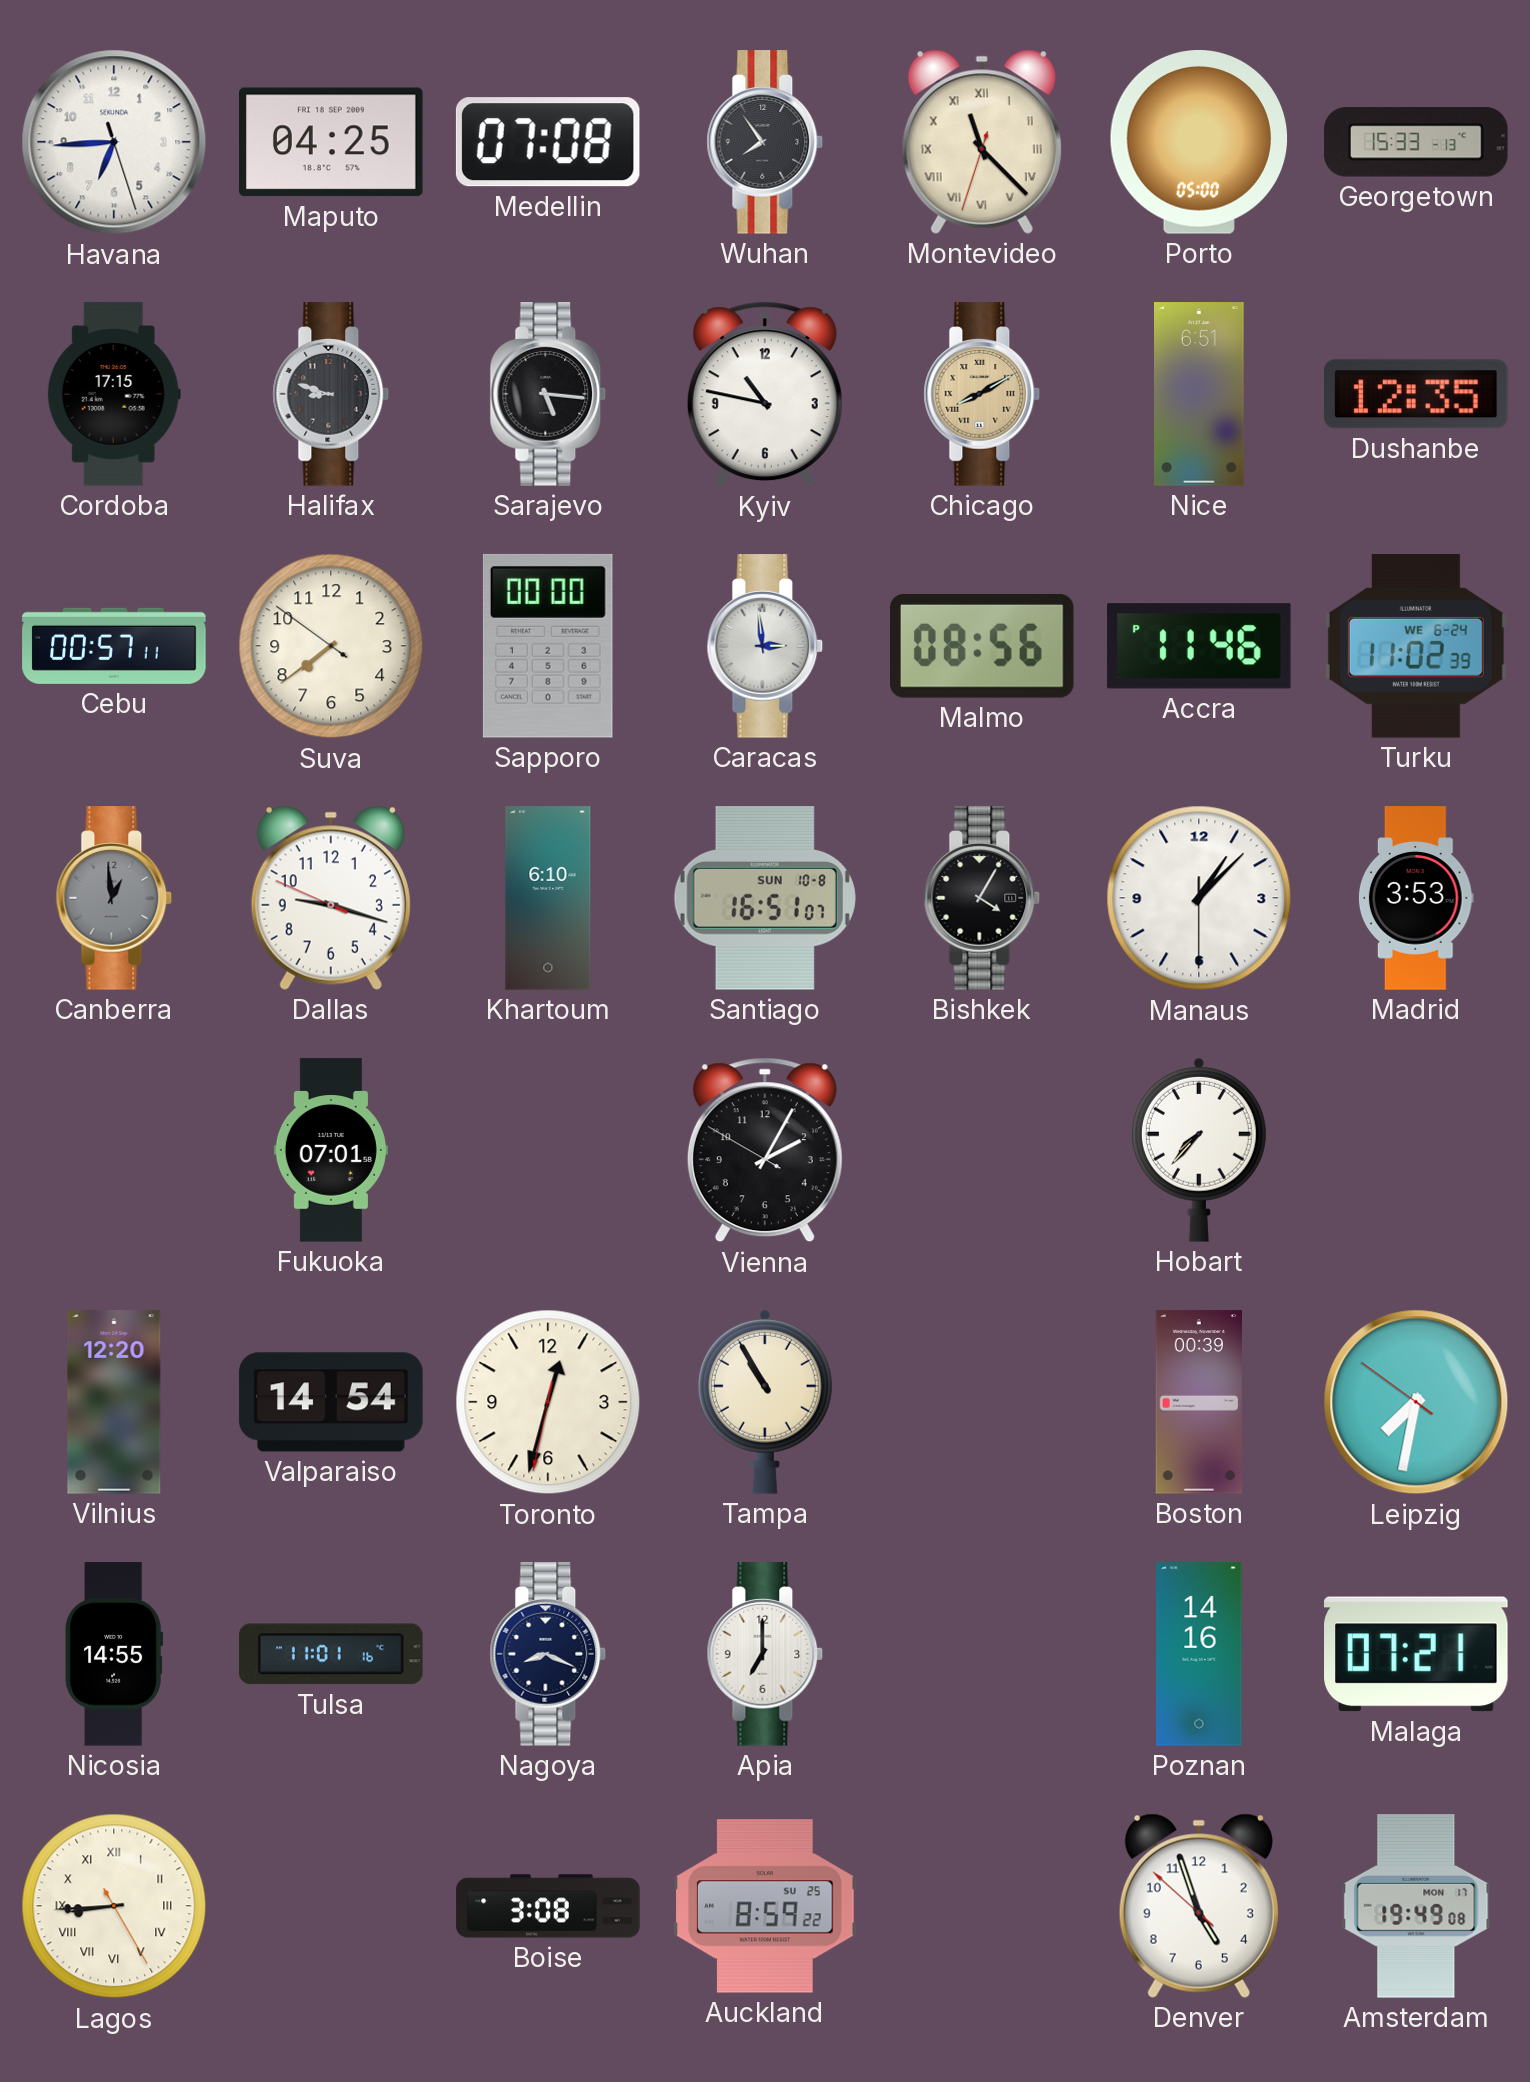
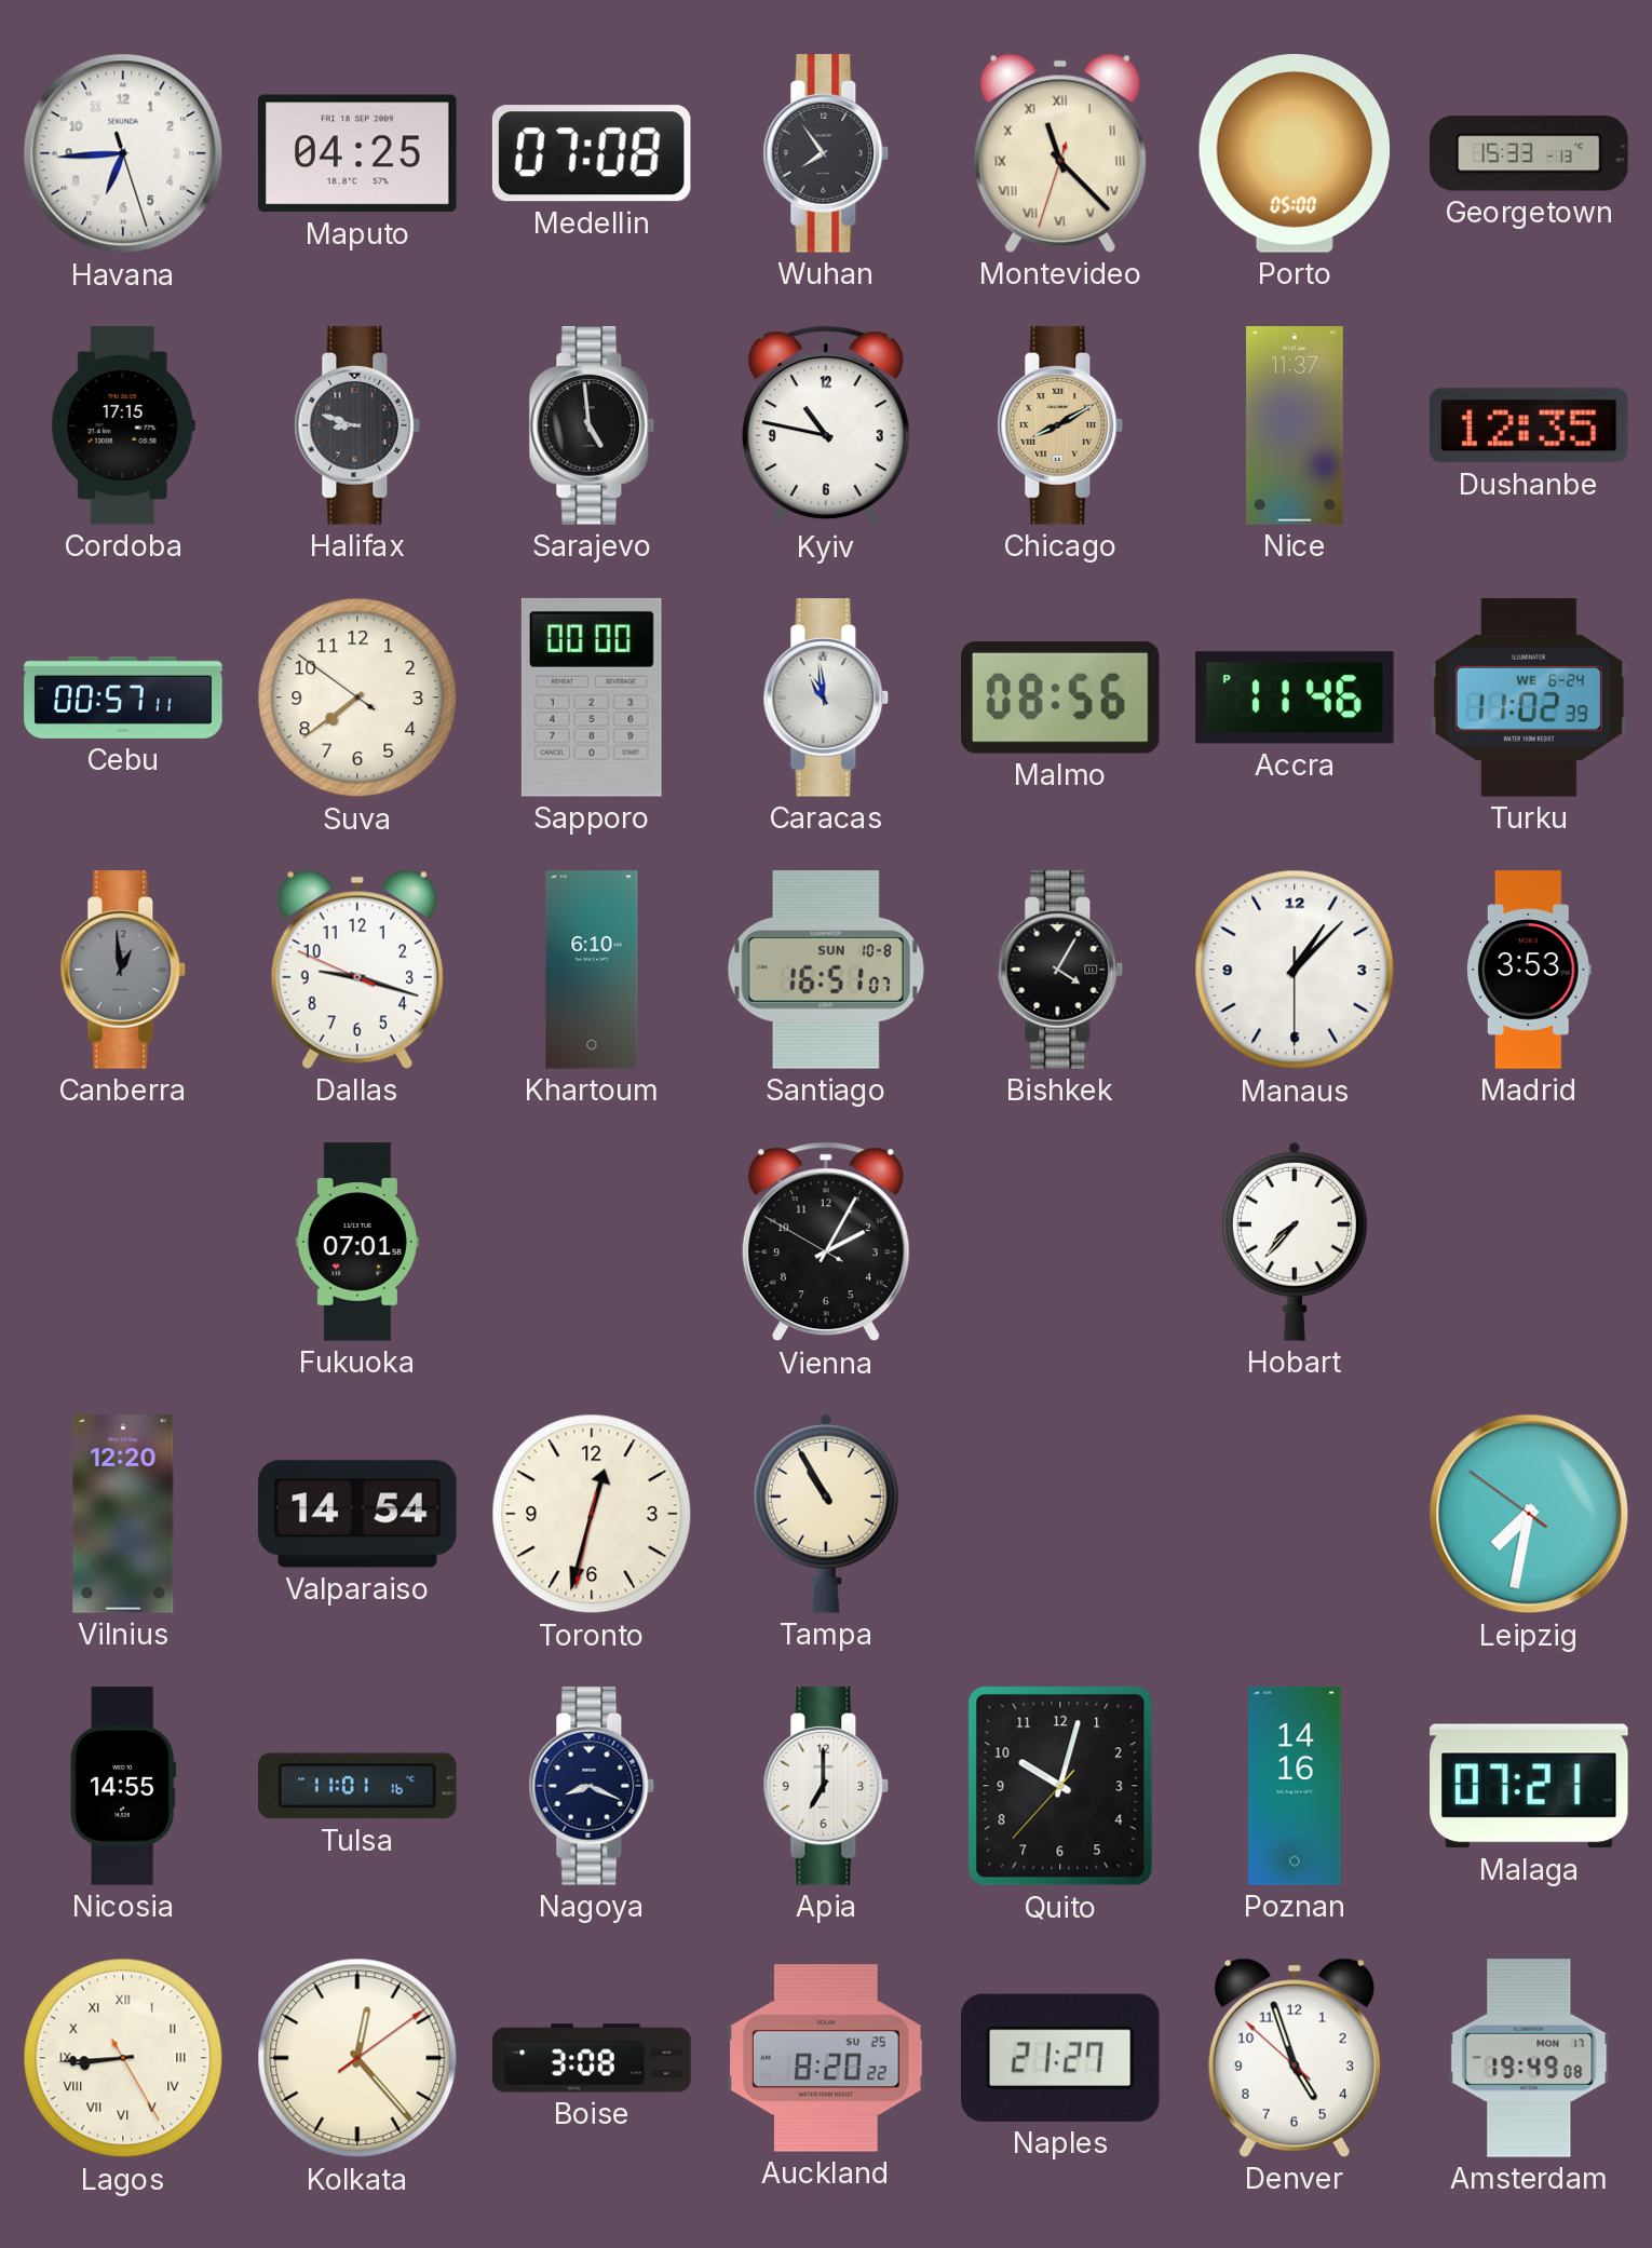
Sarajevo: 5:16 -> 4:59 (592, 425)
Nice: 6:51 -> 11:37 (1296, 425)
Caracas: 2:59 -> 10:59 (826, 698)
Boston: 00:39 -> none (1198, 1402)
Quito: none -> 10:02 (1060, 1786)
Kolkata: none -> 12:23 (357, 2058)
Auckland: 8:59 -> 8:20 (826, 2058)
Naples: none -> 21:27 (1060, 2058)
